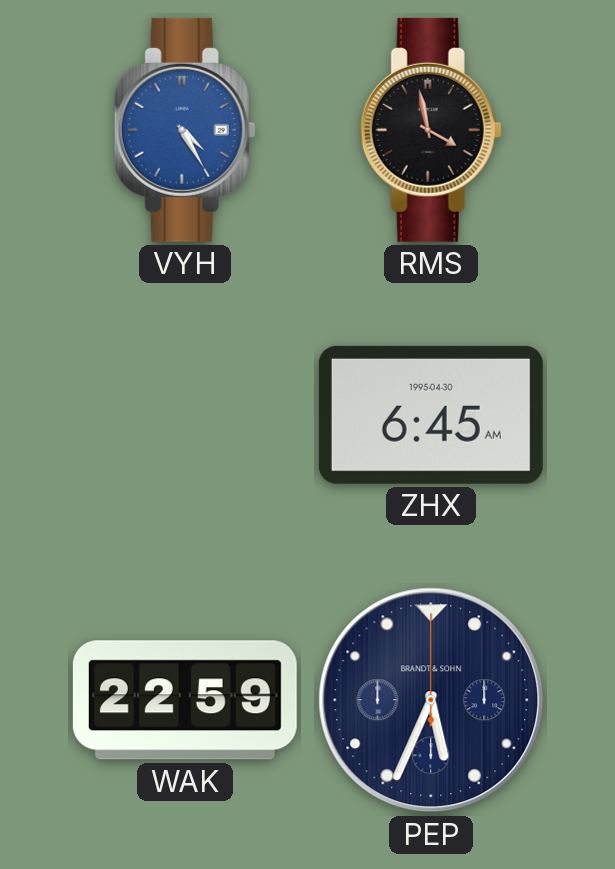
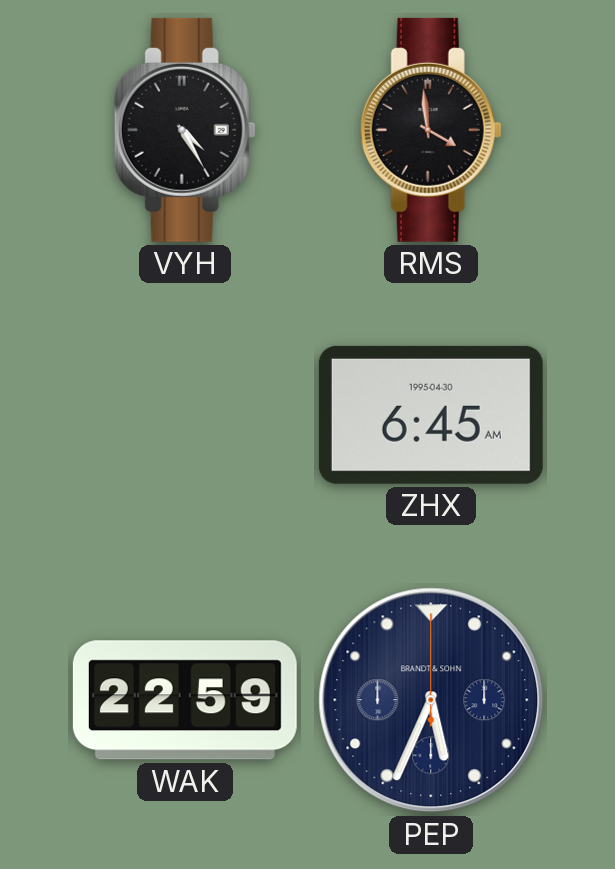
VYH dial: blue -> black (185, 130)
RMS: 3:58 -> 3:59 (431, 130)
